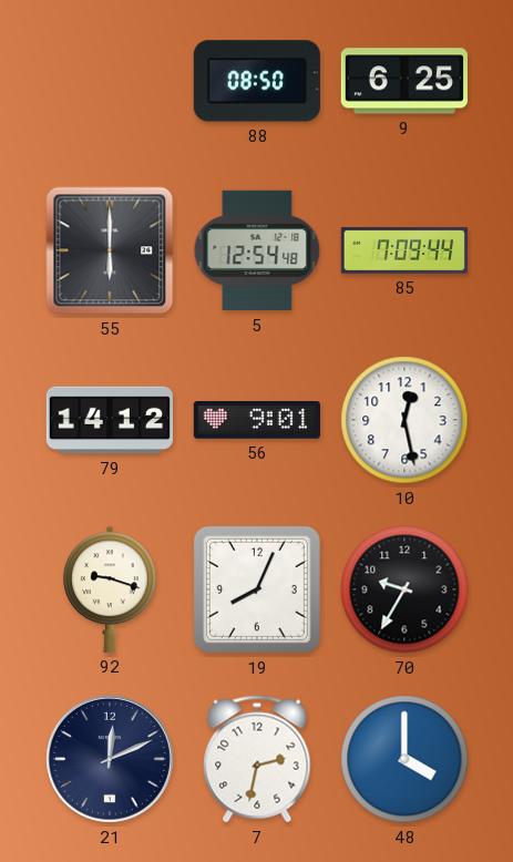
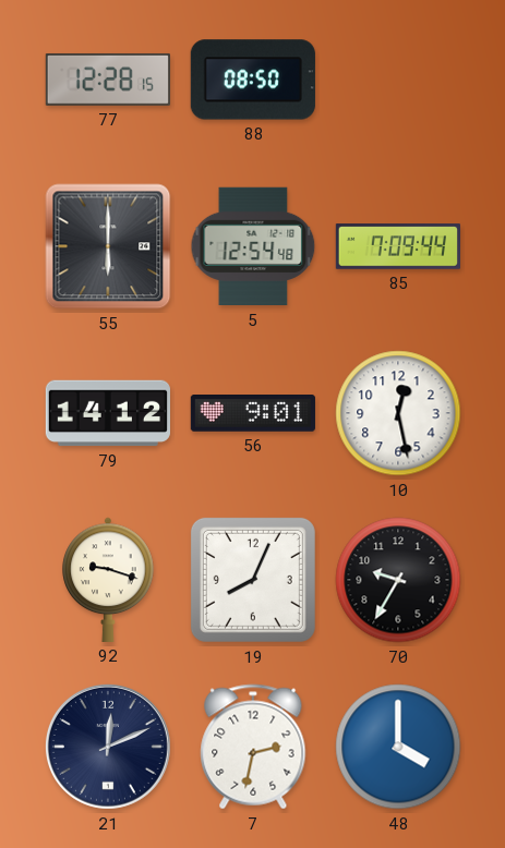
77: none -> 12:28 (108, 80)
9: 6:25 -> none (404, 81)
